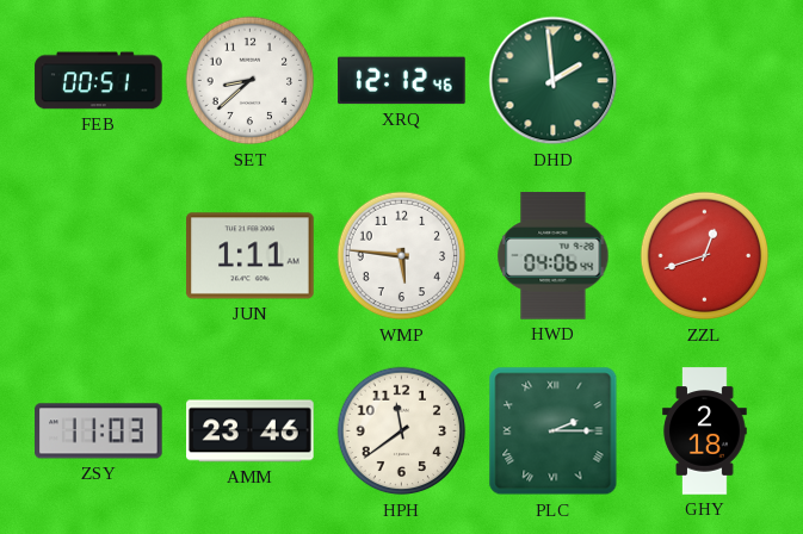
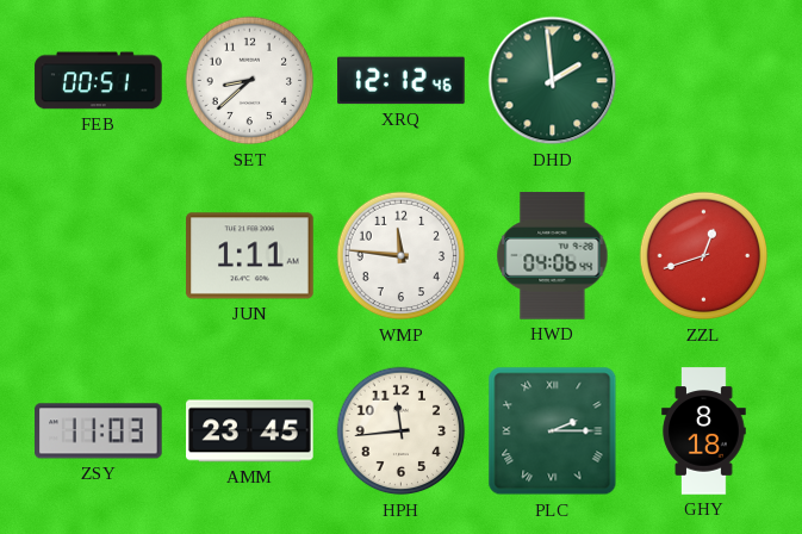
WMP: 5:46 -> 11:46 (402, 256)
AMM: 23:46 -> 23:45 (250, 431)
HPH: 11:39 -> 11:44 (402, 431)
GHY: 2:18 -> 8:18 (704, 431)
